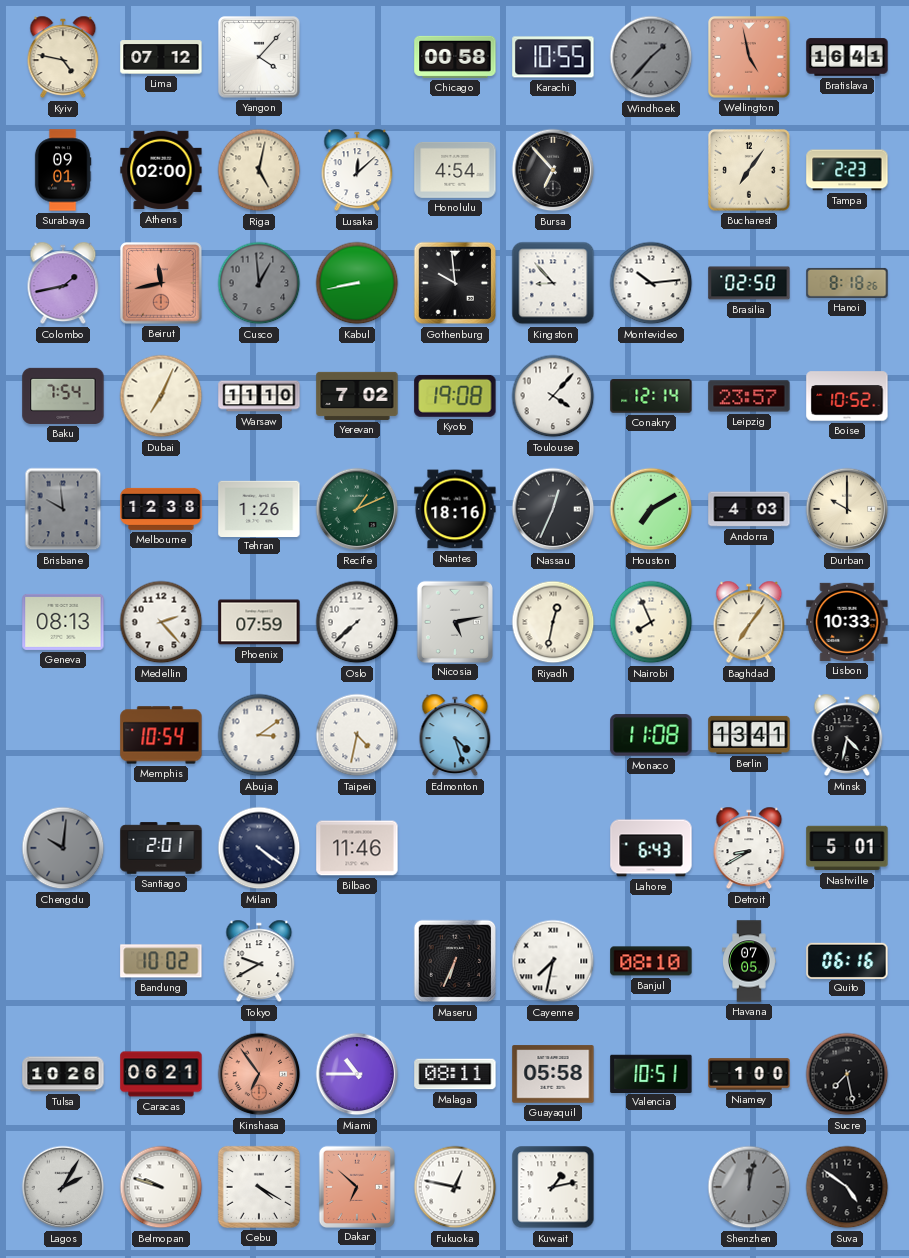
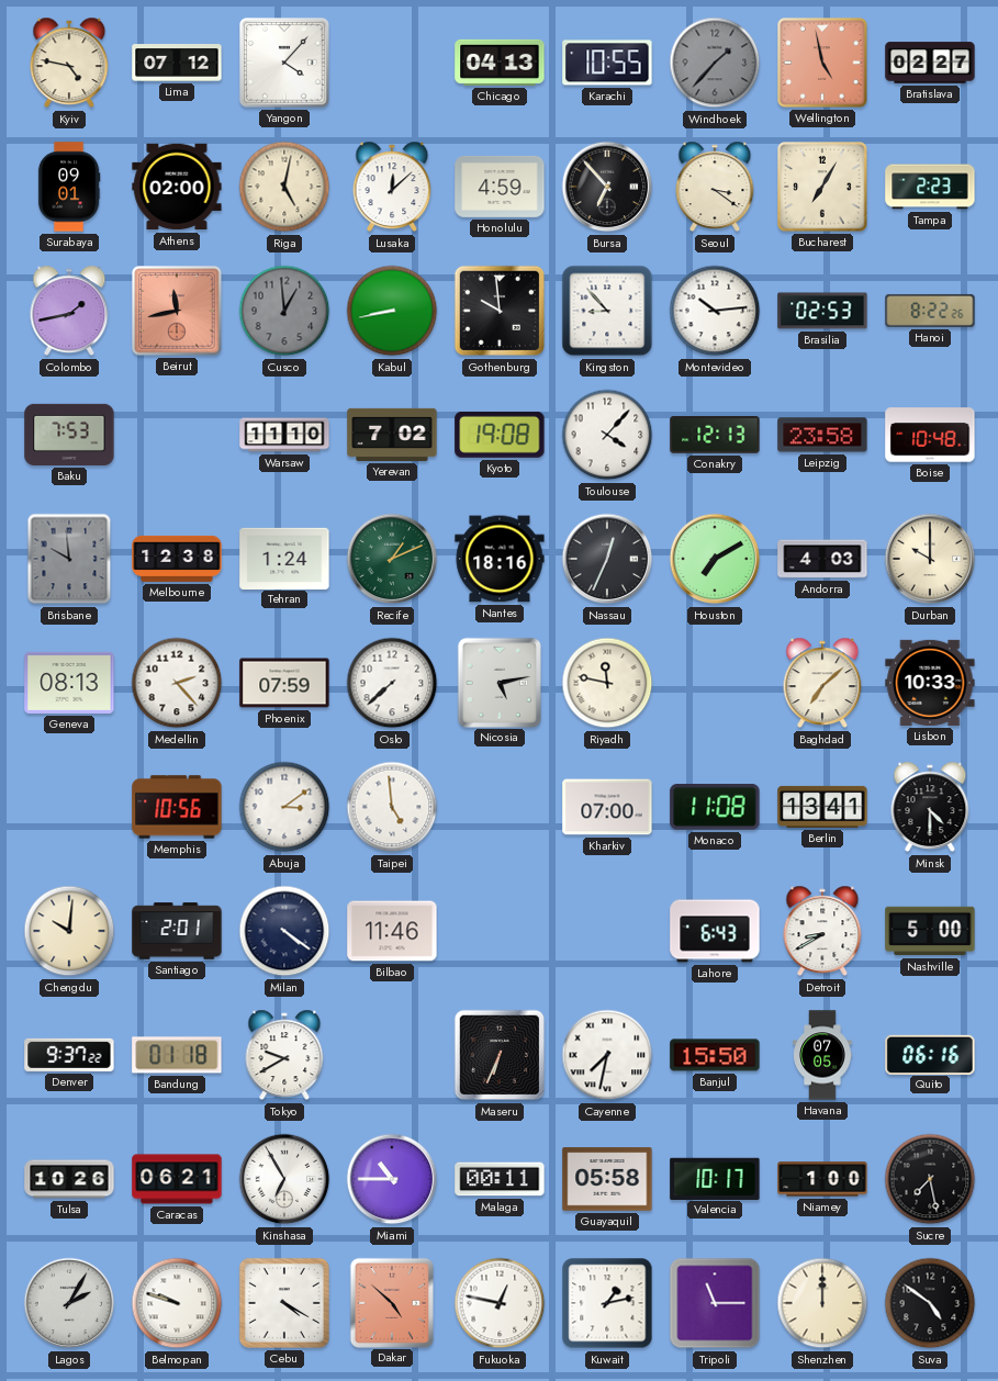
Chicago: 00:58 -> 04:13 (500, 63)
Bratislava: 16:41 -> 02:27 (930, 63)
Honolulu: 4:54 -> 4:59 (500, 187)
Seoul: none -> 3:21 (715, 187)
Bucharest: 7:06 -> 7:05 (822, 187)
Brasilia: 02:50 -> 02:53 (822, 311)
Hanoi: 8:18 -> 8:22 (930, 311)
Baku: 7:54 -> 7:53 (69, 435)
Dubai: 7:04 -> none (161, 396)
Conakry: 12:14 -> 12:13 (715, 435)
Leipzig: 23:57 -> 23:58 (822, 435)
Boise: 10:52 -> 10:48 (930, 435)
Tehran: 1:26 -> 1:24 (284, 558)
Riyadh: 12:32 -> 11:47 (607, 683)
Nairobi: 7:56 -> none (651, 622)
Baghdad: 7:06 -> 7:08 (822, 683)
Memphis: 10:54 -> 10:56 (177, 807)
Taipei: 4:32 -> 4:59 (392, 807)
Edmonton: 4:27 -> none (455, 735)
Kharkiv: none -> 07:00 (607, 807)
Minsk: 4:32 -> 4:30 (930, 807)
Chengdu dial: grey -> cream (69, 931)
Nashville: 5:01 -> 5:00 (930, 931)
Denver: none -> 9:37 (69, 1055)
Bandung: 10:02 -> 01:18 (177, 1055)
Banjul: 08:10 -> 15:50 (715, 1055)
Kinshasa: 6:54 -> 6:55 (284, 1179)
Kinshasa dial: salmon -> white (284, 1179)
Malaga: 08:11 -> 00:11 (500, 1179)
Valencia: 10:51 -> 10:17 (715, 1178)
Dakar: 6:52 -> 4:52 (392, 1302)
Tripoli: none -> 11:15 (715, 1303)
Shenzhen: 12:02 -> 12:00 (822, 1303)
Shenzhen dial: grey -> cream (822, 1303)
